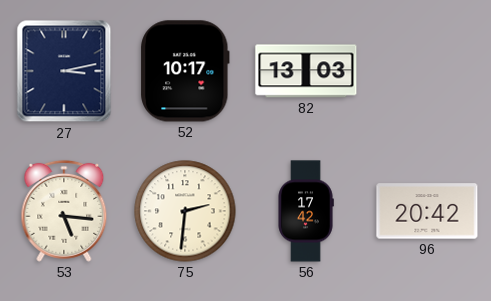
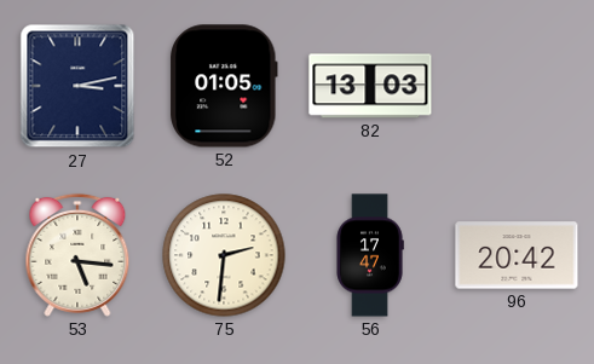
52: 10:17 -> 01:05 (225, 86)
56: 17:42 -> 17:47 (370, 255)
